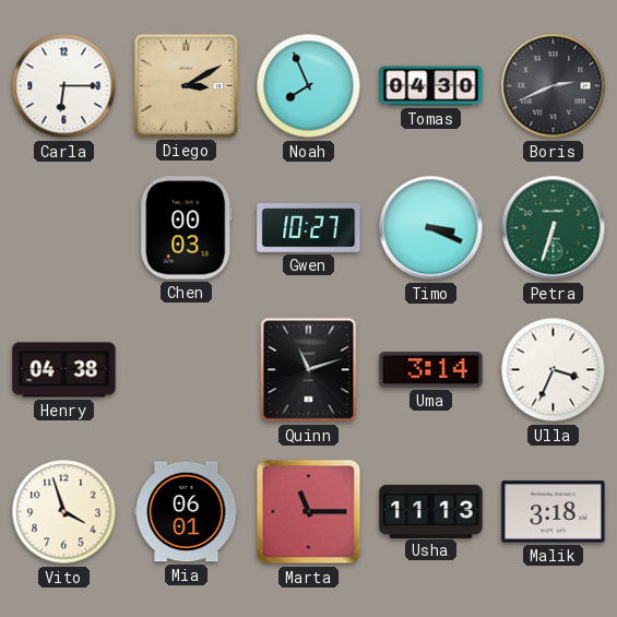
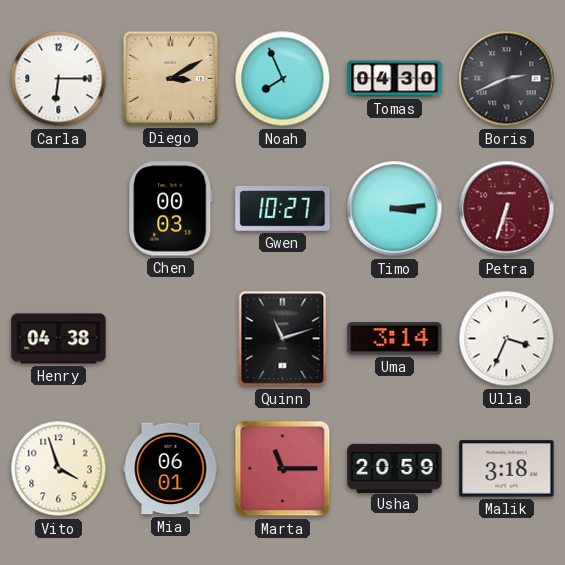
Timo: 3:19 -> 3:14 (395, 209)
Petra dial: green -> burgundy (507, 209)
Usha: 11:13 -> 20:59 (395, 468)
